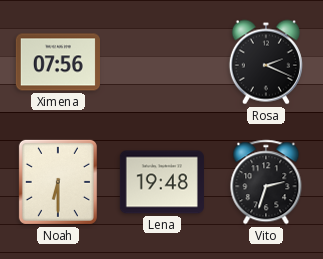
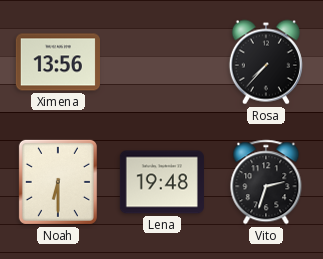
Ximena: 07:56 -> 13:56 (58, 62)
Rosa: 2:19 -> 7:37 (266, 62)
